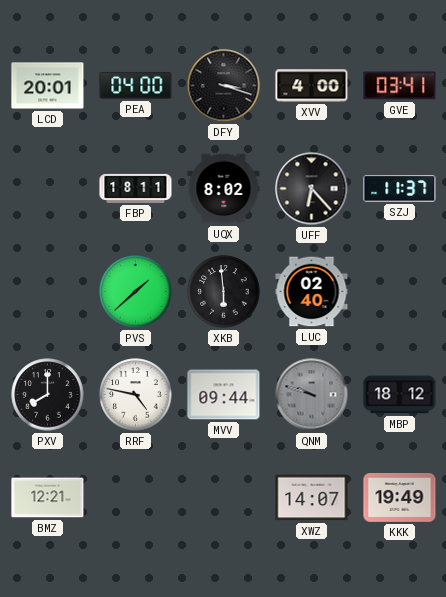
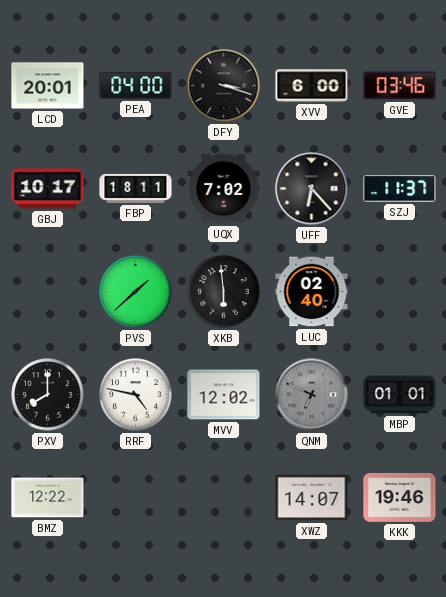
XVV: 4:00 -> 6:00 (312, 86)
GVE: 03:41 -> 03:46 (400, 86)
GBJ: none -> 10:17 (48, 189)
UQX: 8:02 -> 7:02 (224, 189)
MVV: 09:44 -> 12:02 (224, 395)
QNM: 9:48 -> 6:49 (312, 395)
MBP: 18:12 -> 01:01 (400, 395)
BMZ: 12:21 -> 12:22 (48, 498)
KKK: 19:49 -> 19:46 (400, 498)
